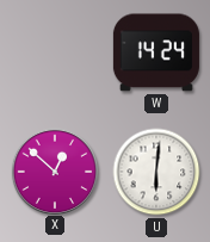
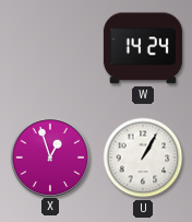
X: 12:52 -> 12:57 (49, 156)
U: 6:01 -> 1:05 (143, 157)
